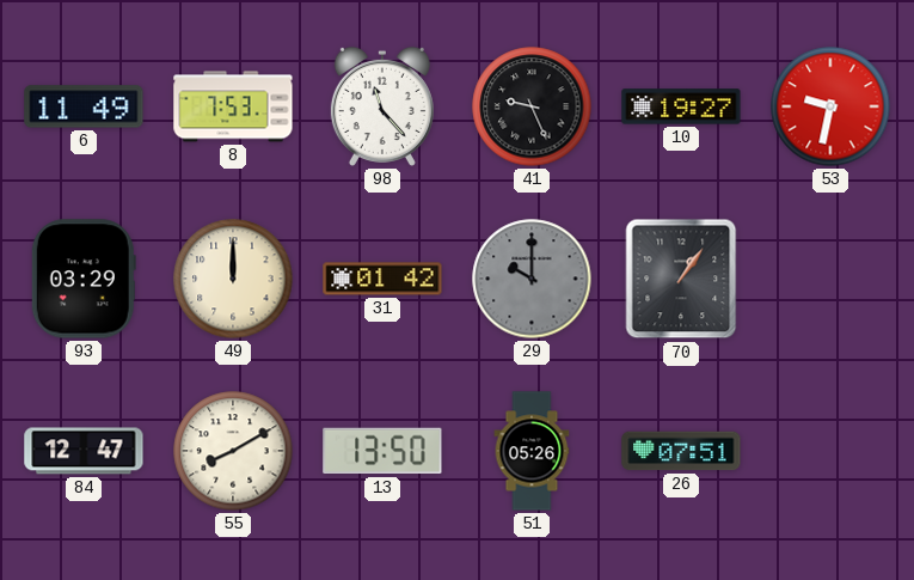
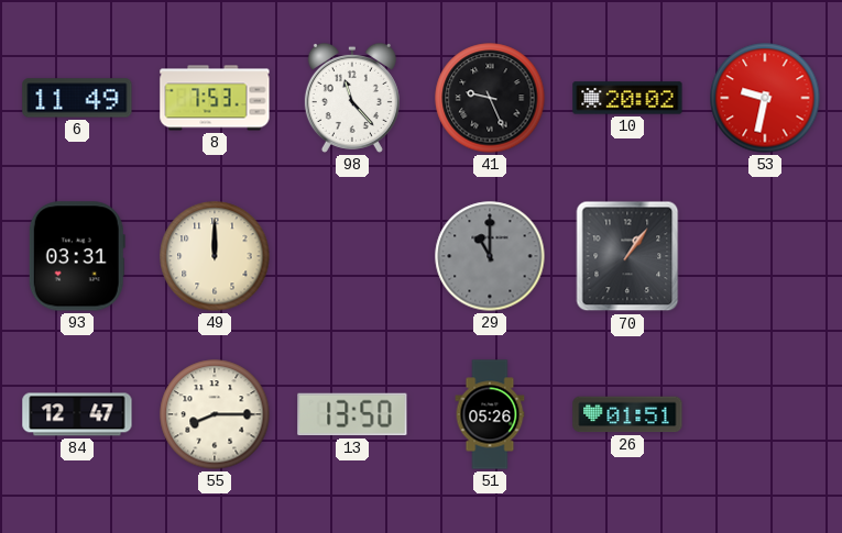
10: 19:27 -> 20:02 (627, 98)
93: 03:29 -> 03:31 (77, 256)
31: 01:42 -> none (382, 279)
29: 10:00 -> 11:00 (490, 256)
55: 8:10 -> 8:15 (215, 414)
26: 07:51 -> 01:51 (627, 414)
